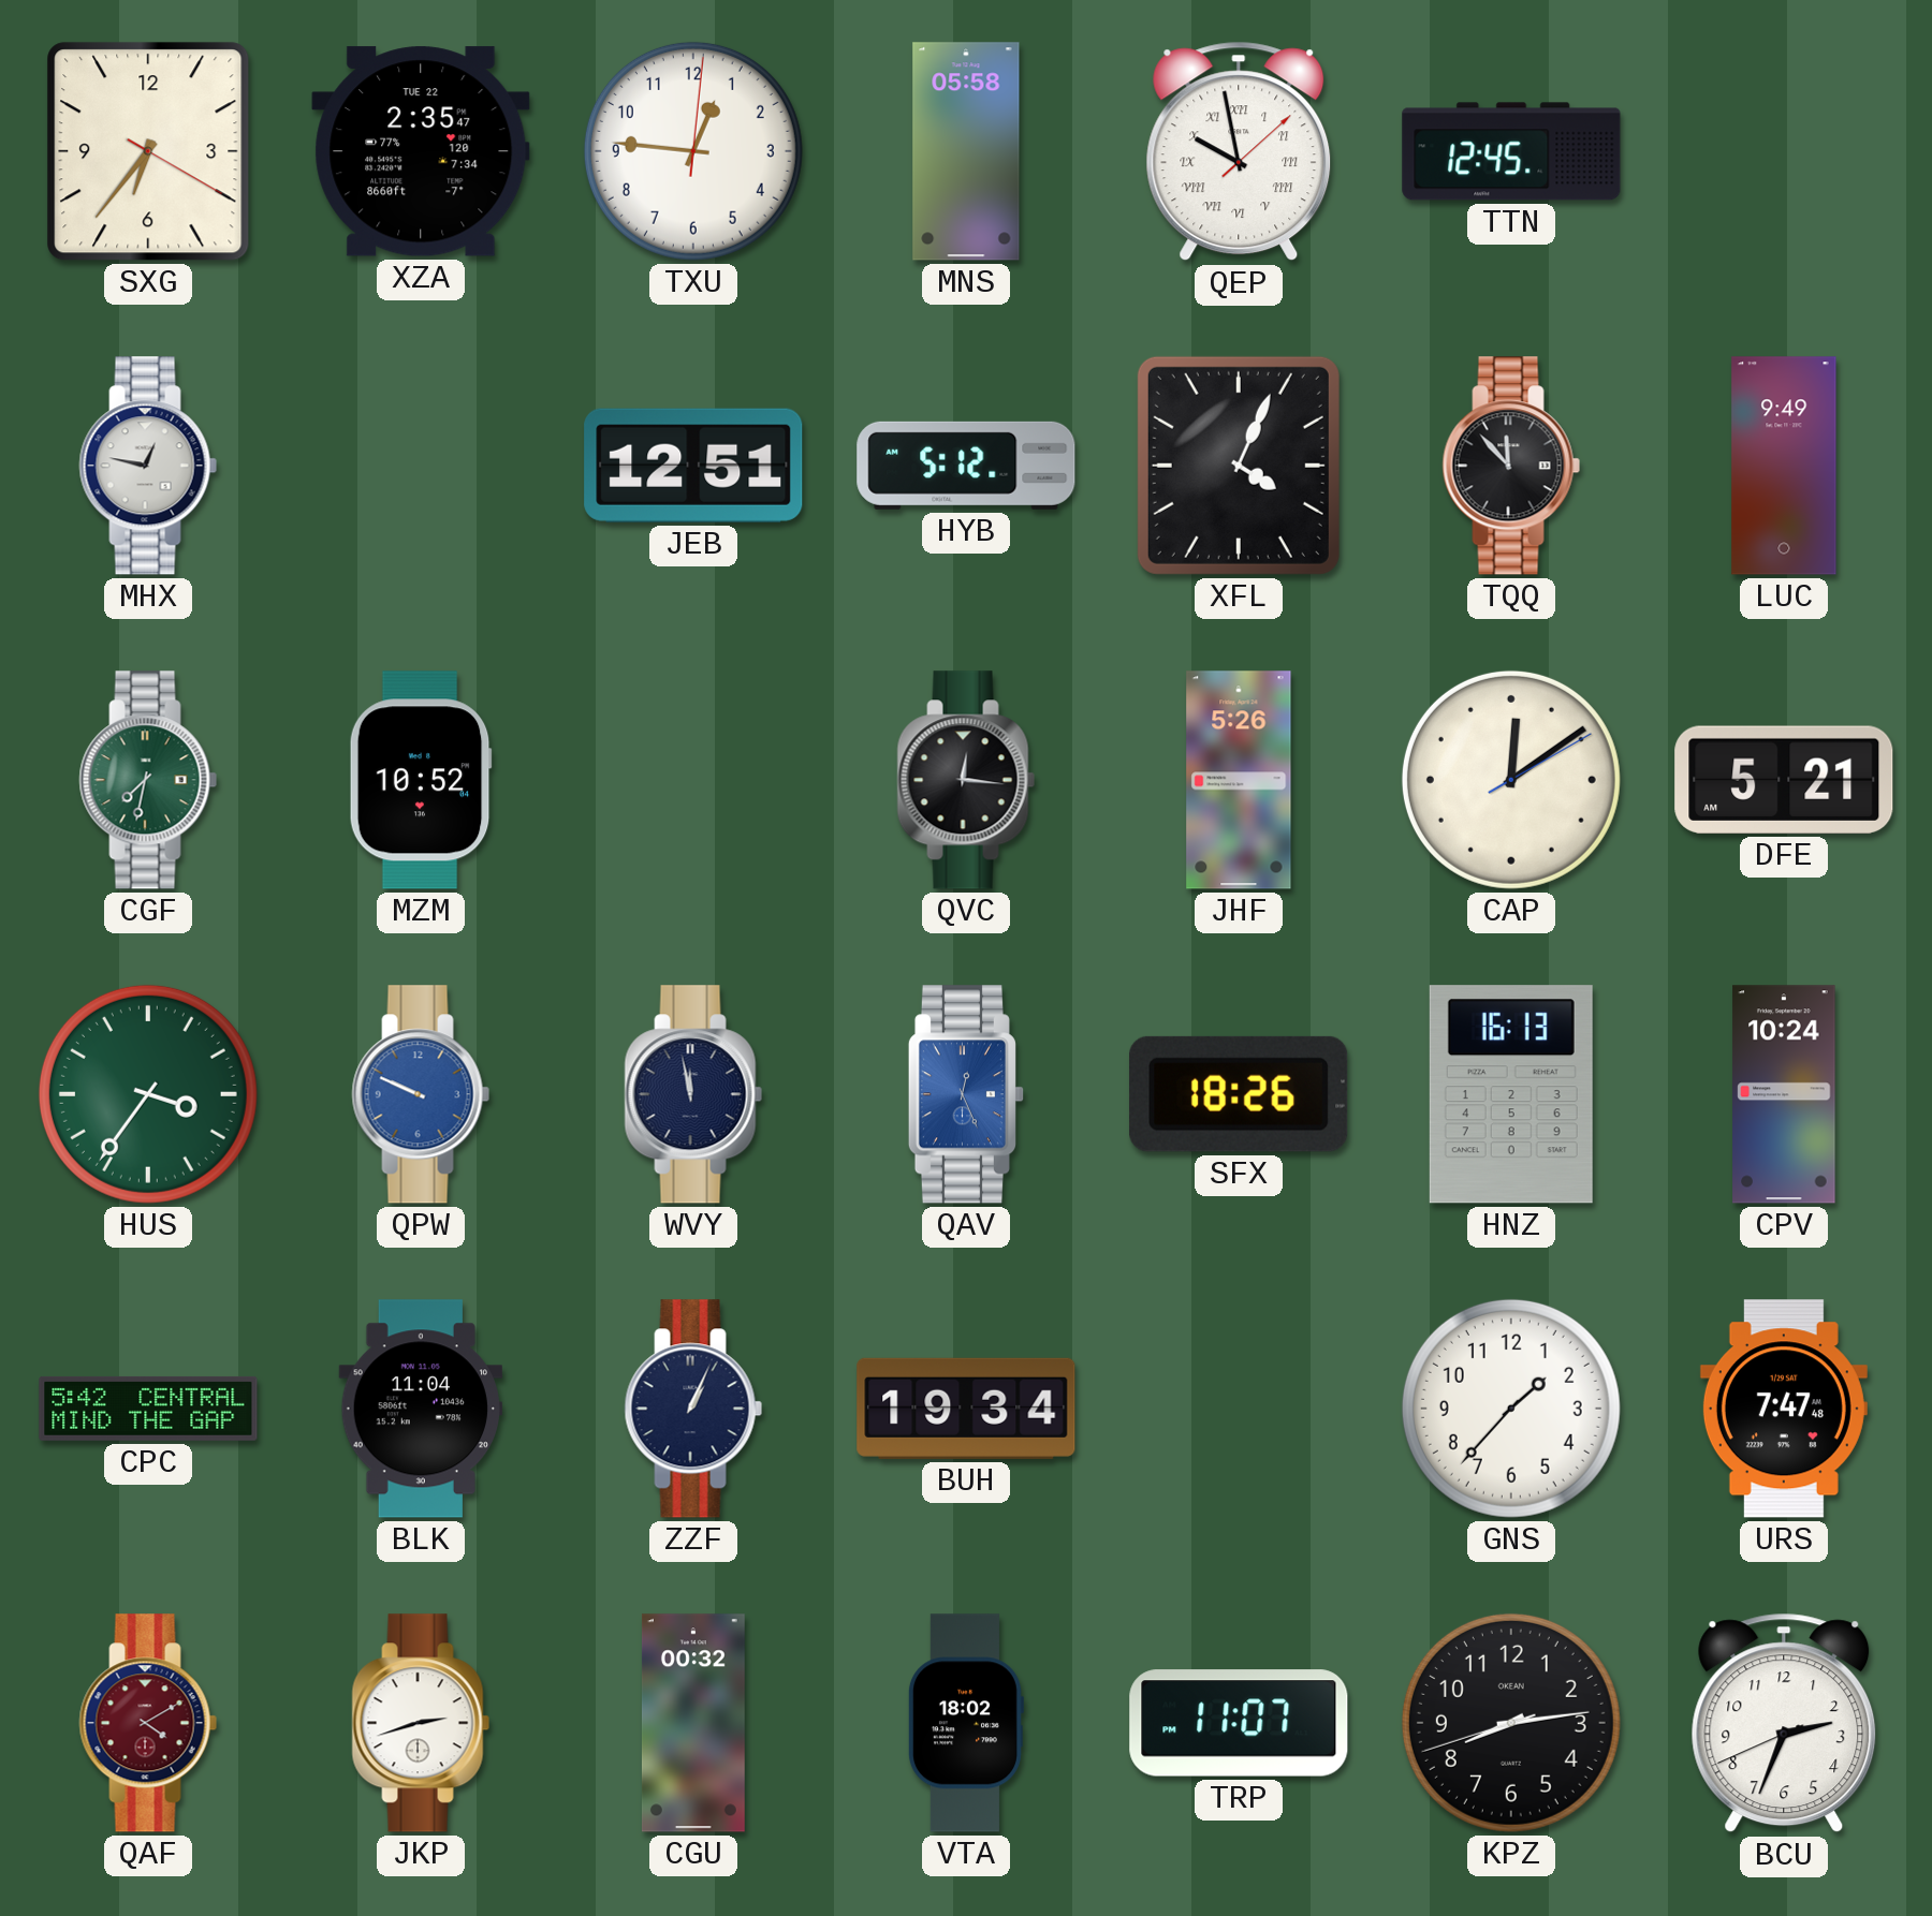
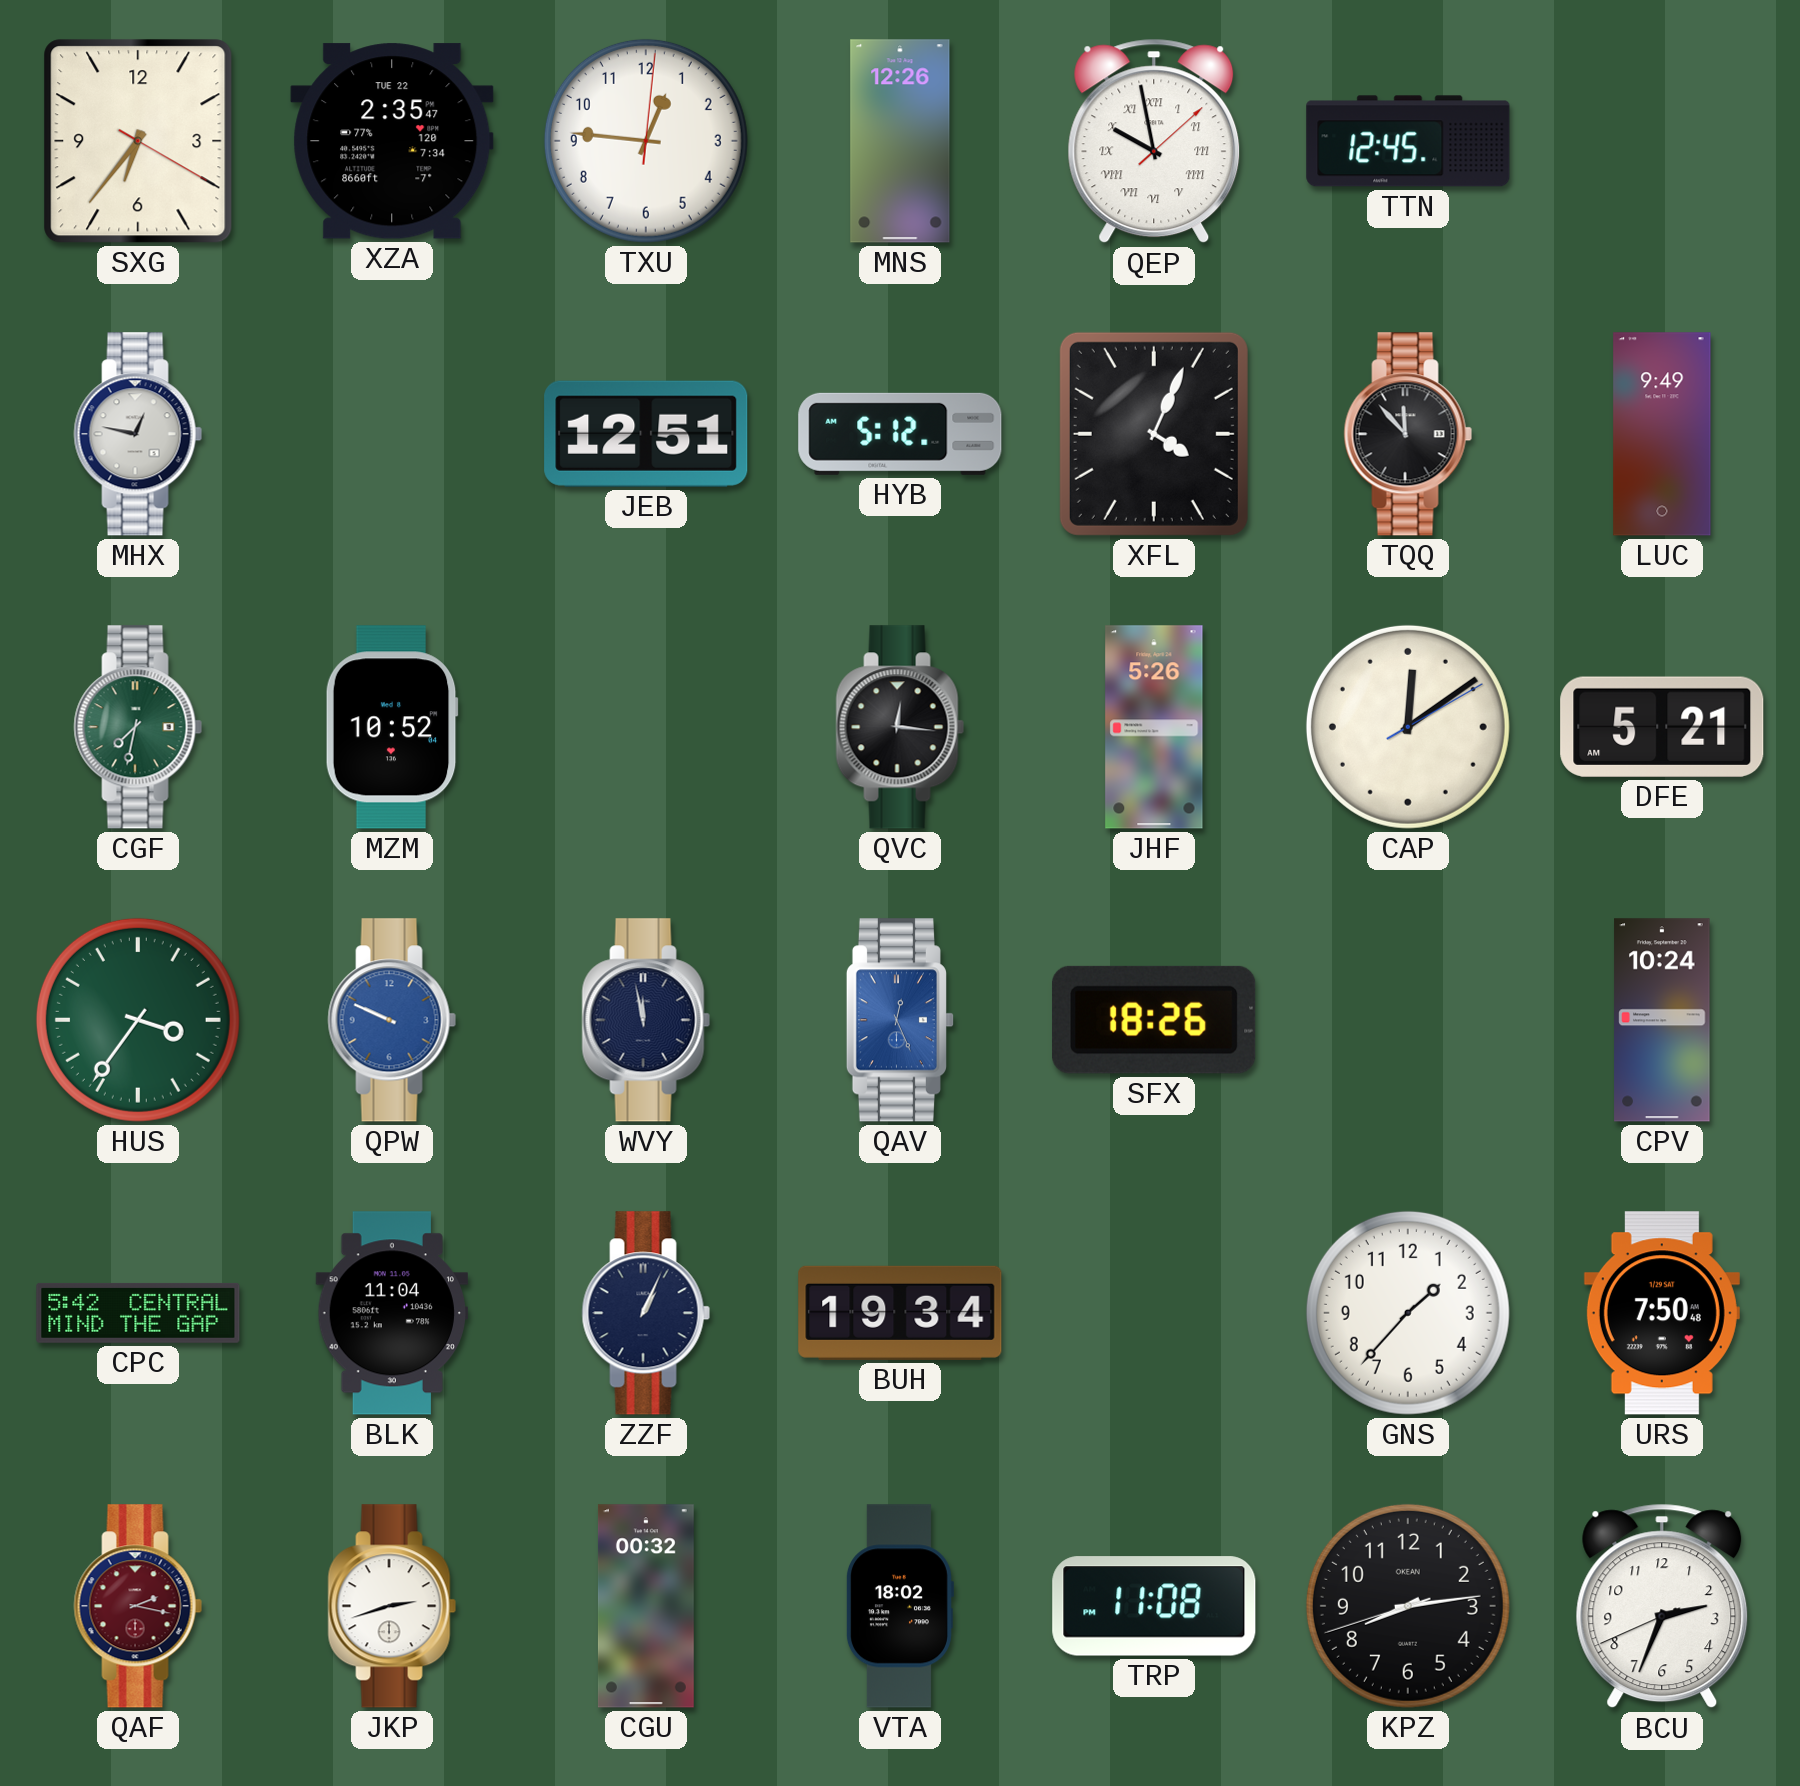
MNS: 05:58 -> 12:26 (900, 141)
HNZ: 16:13 -> none (1511, 1094)
URS: 7:47 -> 7:50 (1662, 1313)
QAF: 4:10 -> 2:17 (138, 1606)
TRP: 11:07 -> 11:08 (1154, 1606)
